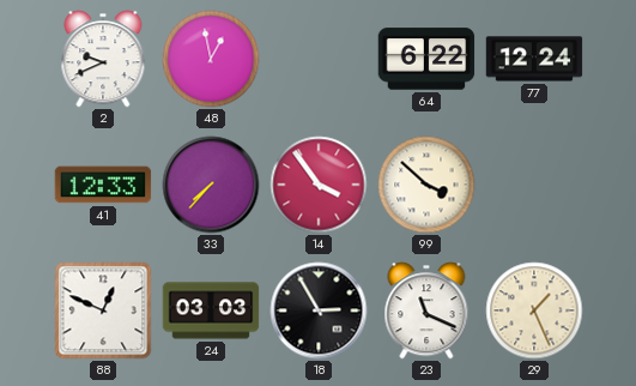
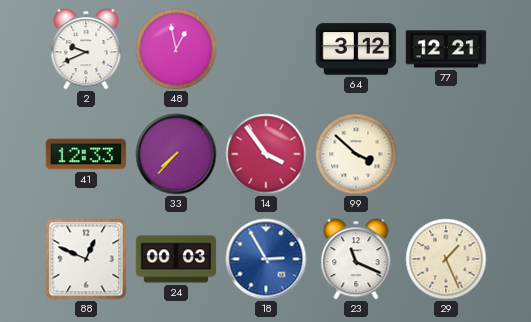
64: 6:22 -> 3:12 (356, 49)
77: 12:24 -> 12:21 (446, 49)
24: 03:03 -> 00:03 (176, 259)
18 dial: black -> blue (266, 259)
